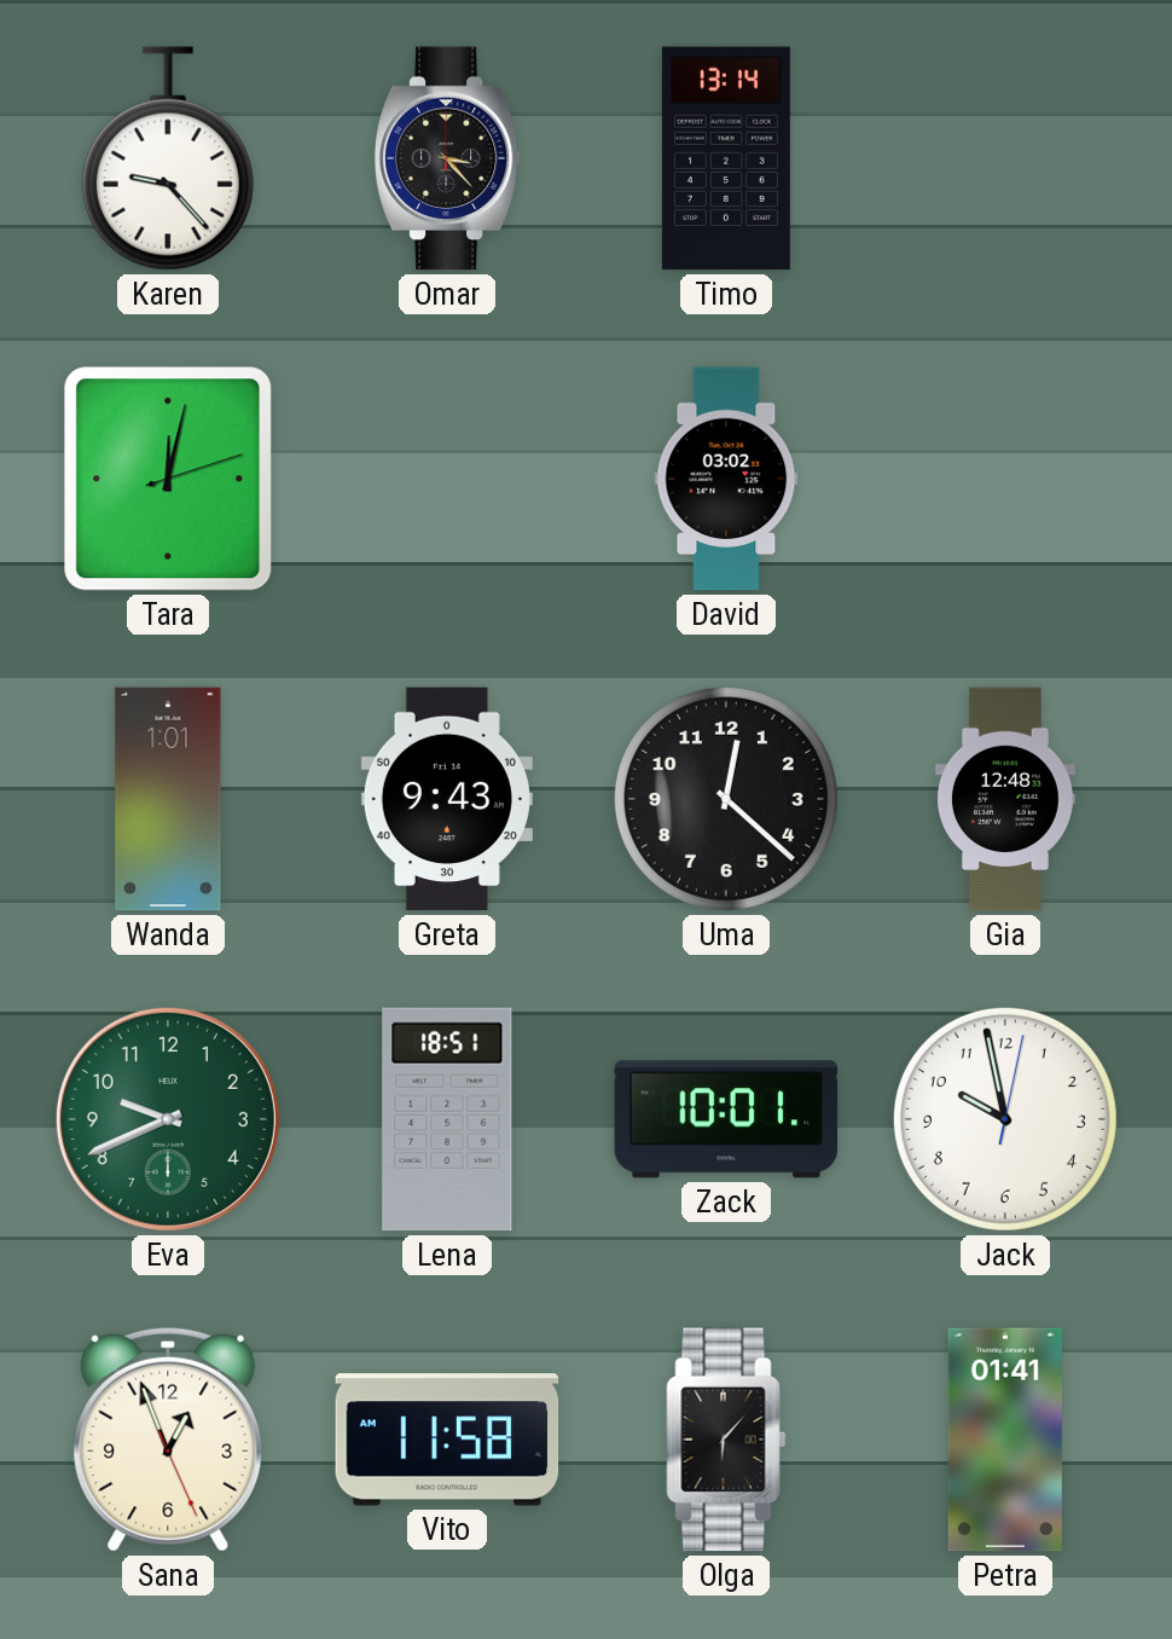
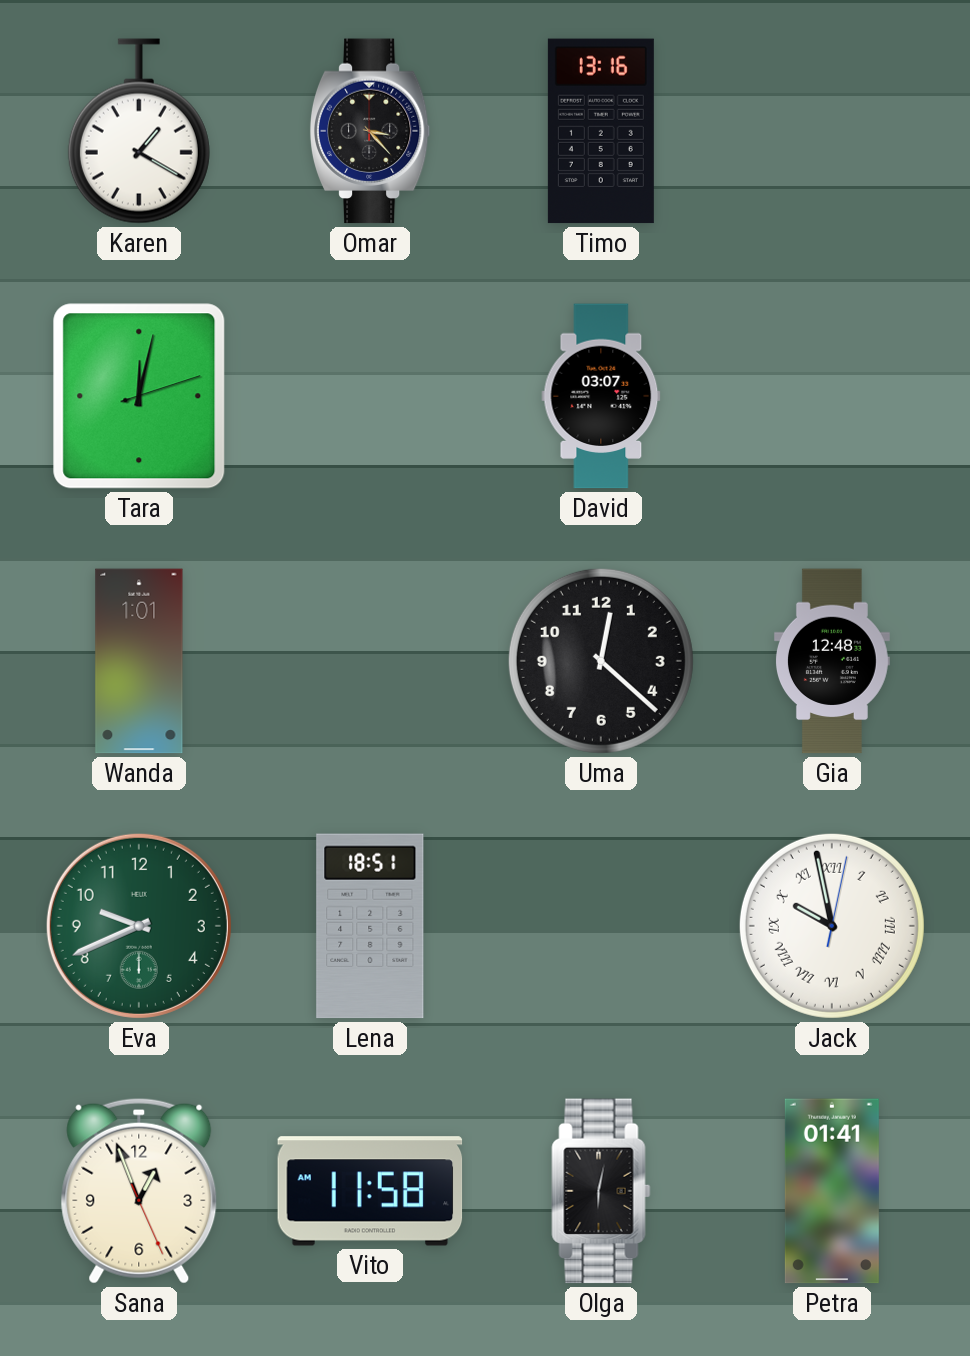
Karen: 9:23 -> 1:20 (139, 131)
Timo: 13:14 -> 13:16 (601, 131)
David: 03:02 -> 03:07 (601, 396)
Greta: 9:43 -> none (447, 799)
Zack: 10:01 -> none (726, 1119)
Jack numerals: Arabic -> Roman (832, 926)
Olga: 6:07 -> 6:02 (601, 1191)
